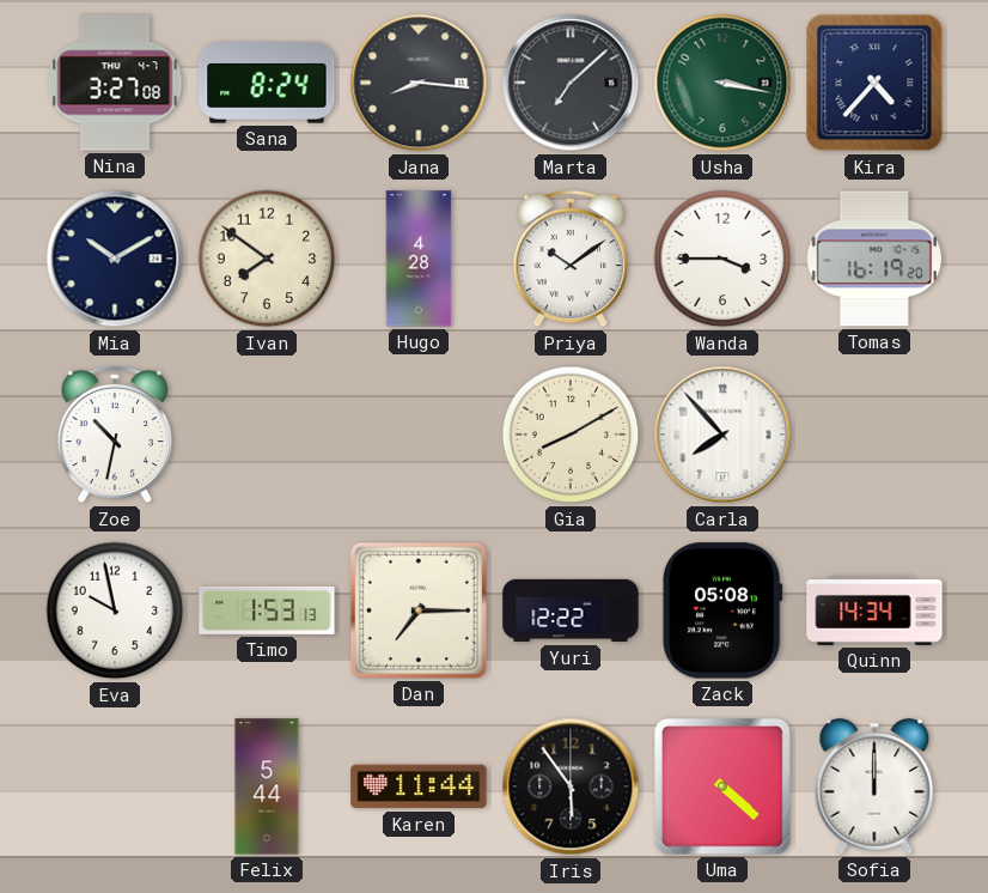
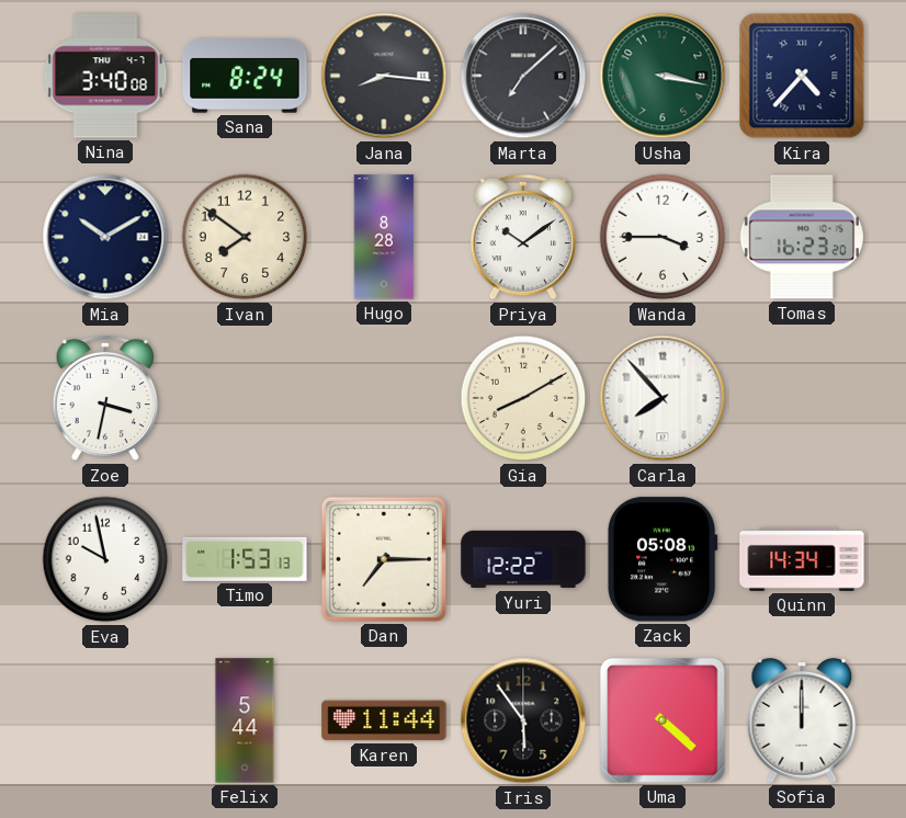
Nina: 3:27 -> 3:40 (105, 76)
Hugo: 4:28 -> 8:28 (384, 237)
Tomas: 16:19 -> 16:23 (802, 237)
Zoe: 10:32 -> 3:32 (105, 398)
